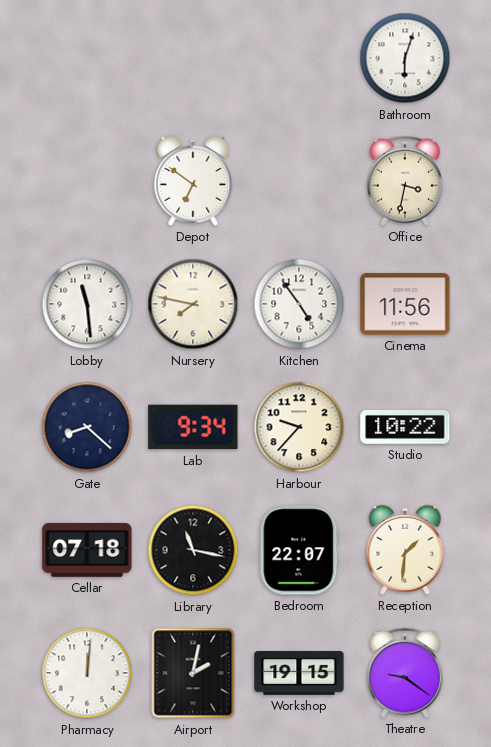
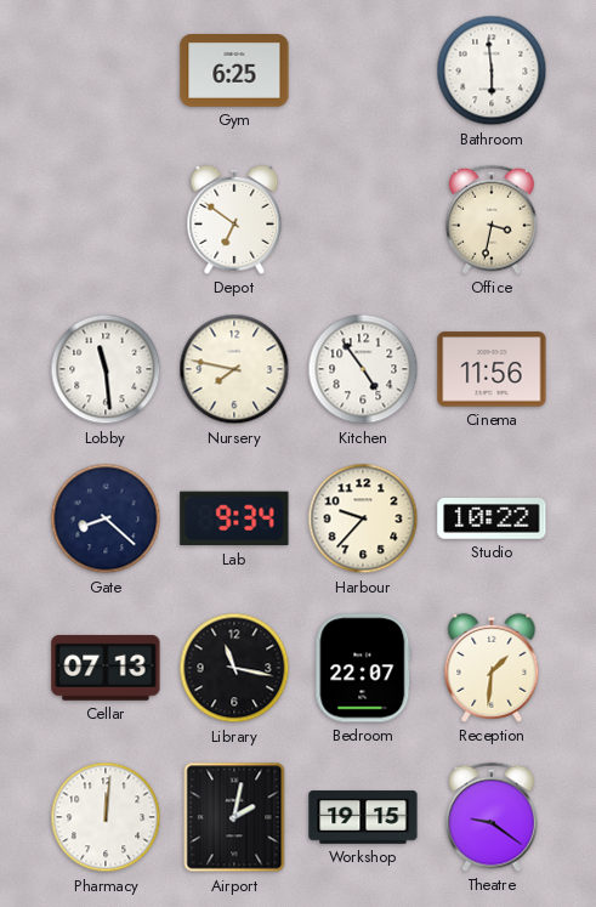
Gym: none -> 6:25 (234, 70)
Bathroom: 6:03 -> 5:59 (492, 70)
Cellar: 07:18 -> 07:13 (106, 668)
